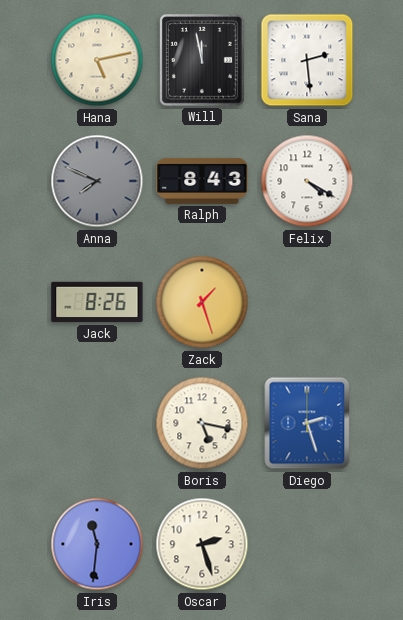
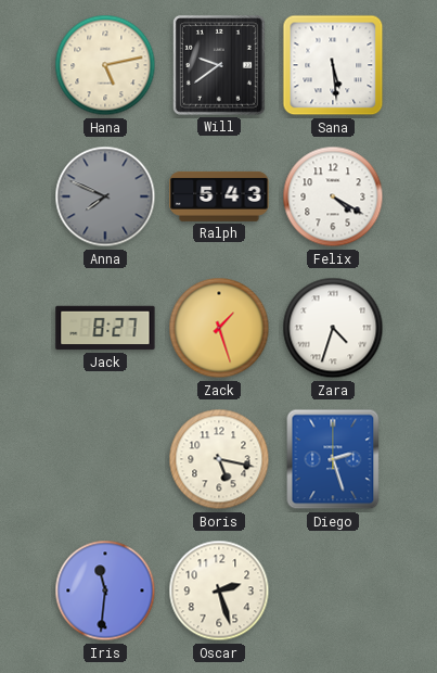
Will: 11:58 -> 9:39 (219, 65)
Sana: 2:29 -> 5:29 (333, 65)
Ralph: 8:43 -> 5:43 (219, 196)
Jack: 8:26 -> 8:27 (105, 328)
Zara: none -> 4:33 (333, 328)
